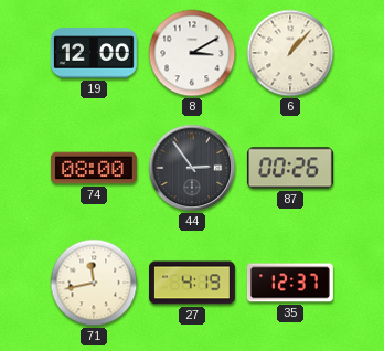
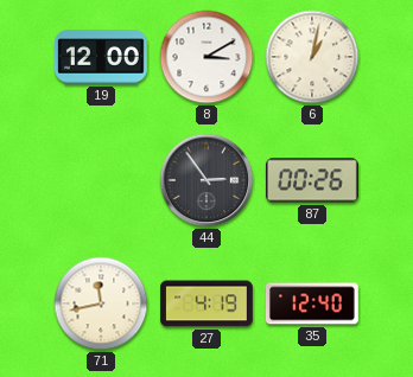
6: 1:07 -> 1:02 (312, 57)
74: 08:00 -> none (94, 168)
35: 12:37 -> 12:40 (312, 303)
